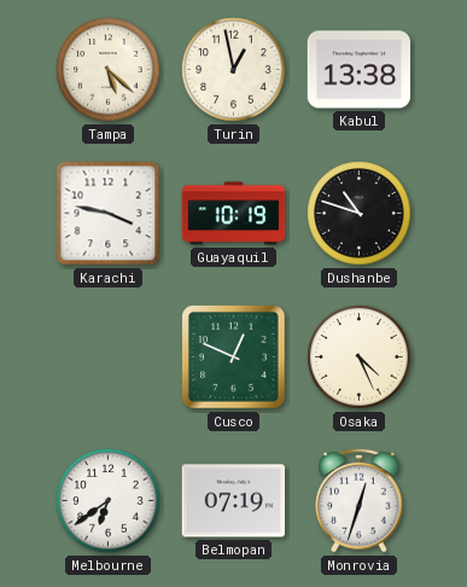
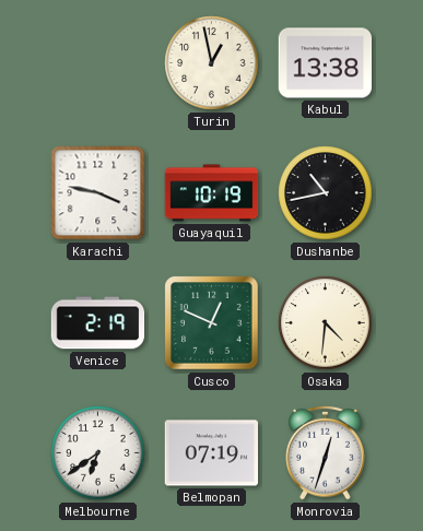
Tampa: 5:22 -> none (109, 70)
Dushanbe: 10:48 -> 10:43 (326, 193)
Venice: none -> 2:19 (98, 323)
Osaka: 4:26 -> 4:31 (326, 323)
